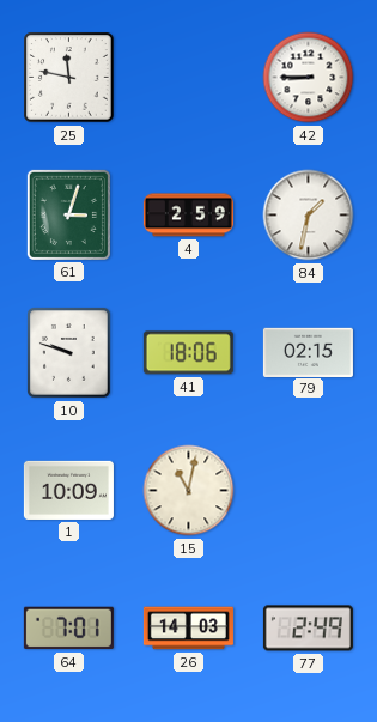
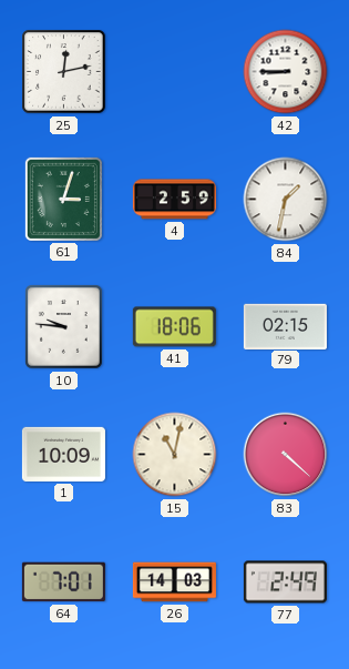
25: 11:47 -> 12:13 (64, 72)
10: 9:48 -> 9:46 (64, 327)
83: none -> 4:22 (286, 455)
